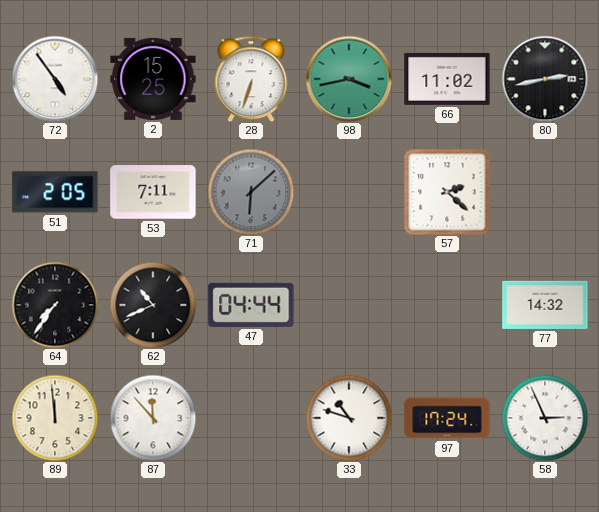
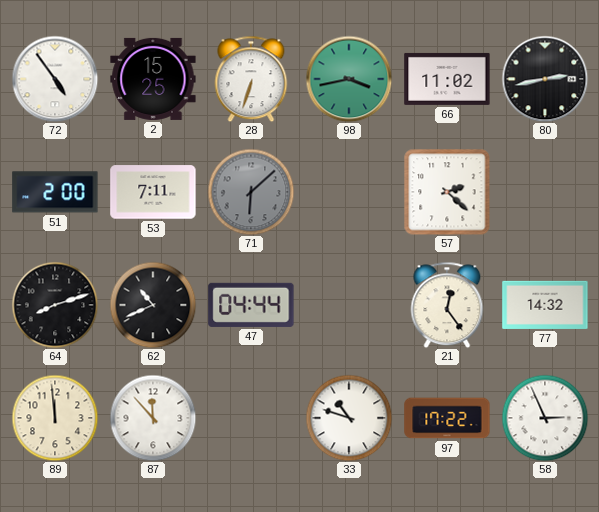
51: 2:05 -> 2:00 (55, 192)
64: 7:36 -> 8:12 (55, 305)
21: none -> 12:24 (447, 305)
97: 17:24 -> 17:22 (447, 418)
